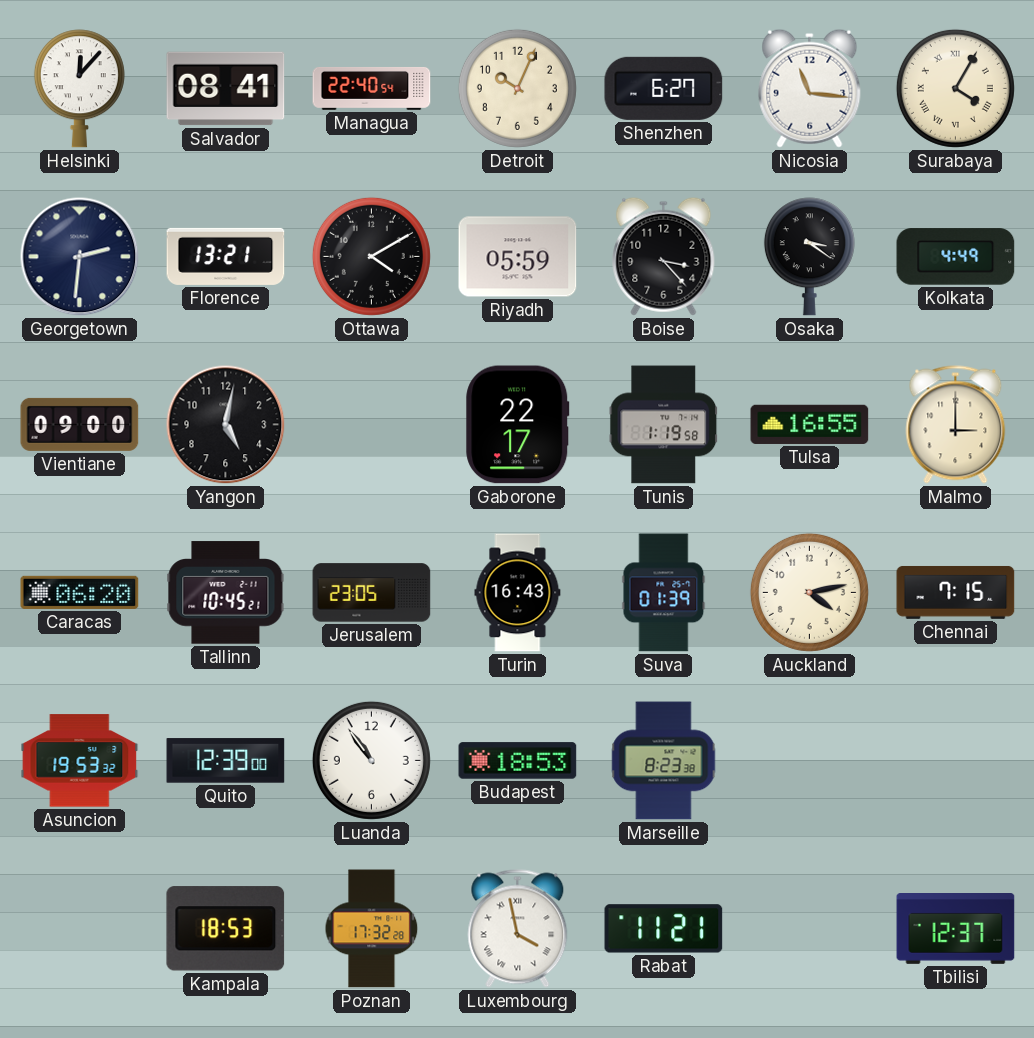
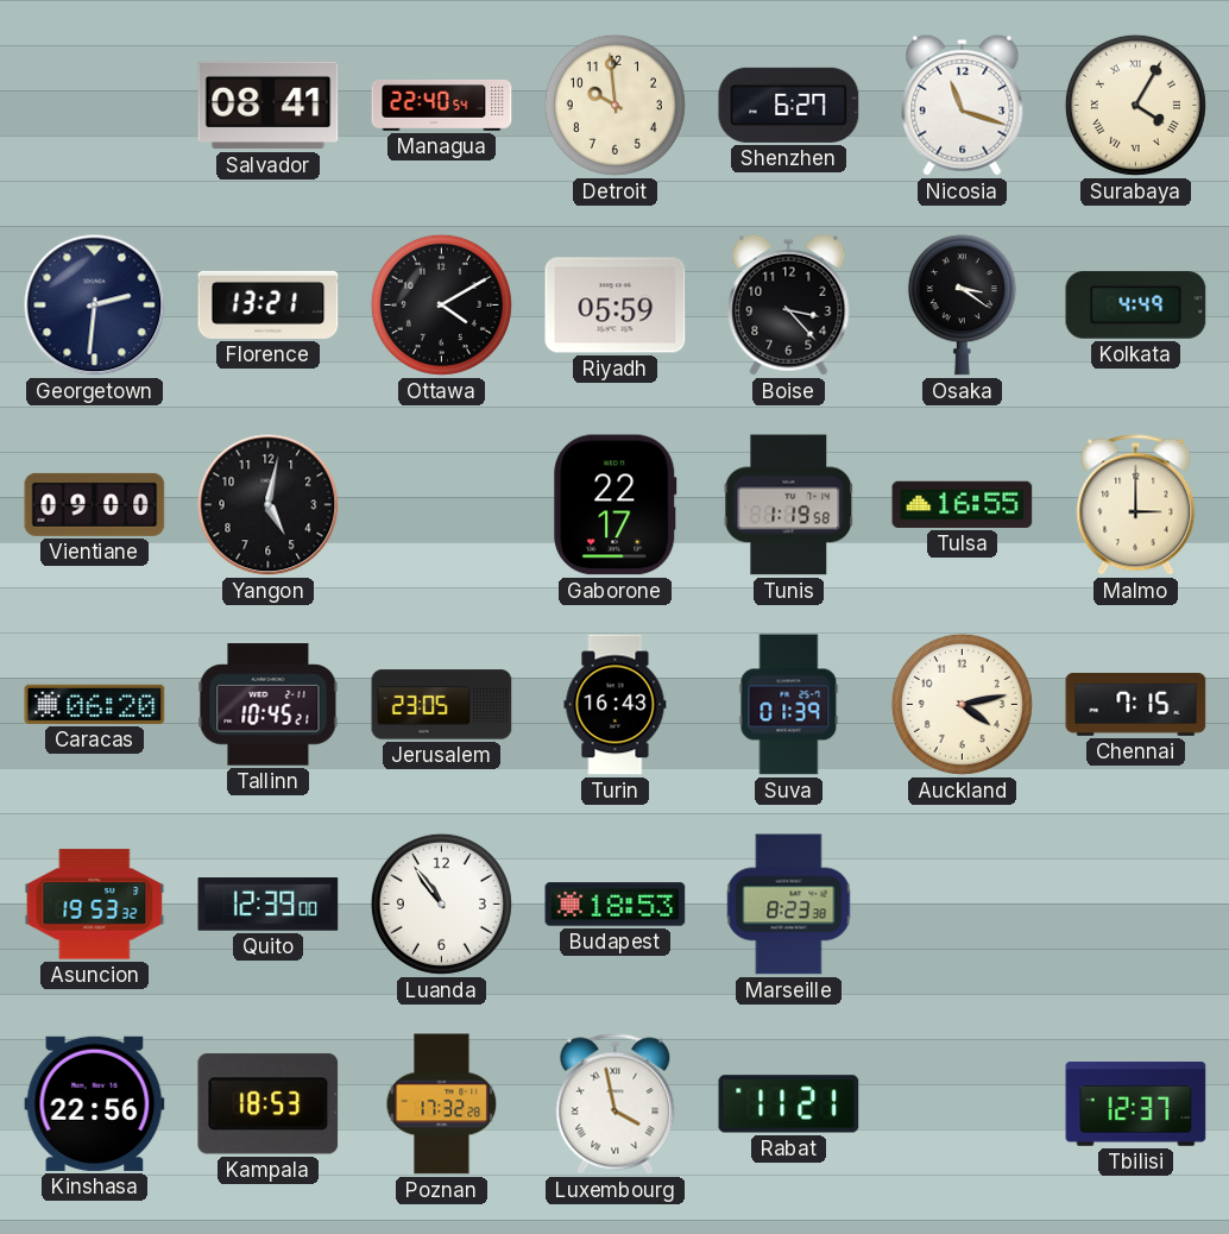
Helsinki: 12:07 -> none (79, 89)
Detroit: 10:04 -> 9:59 (614, 105)
Nicosia: 11:16 -> 11:18 (963, 105)
Kinshasa: none -> 22:56 (95, 1103)
